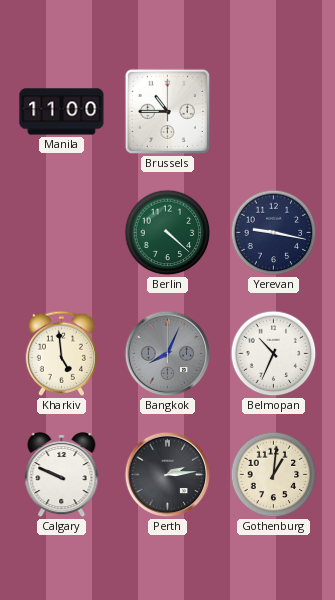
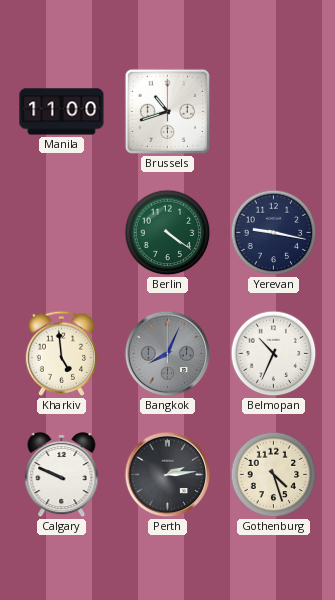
Brussels: 10:45 -> 10:42 (167, 111)
Berlin: 4:22 -> 4:21 (168, 233)
Gothenburg: 1:01 -> 4:27 (274, 475)
